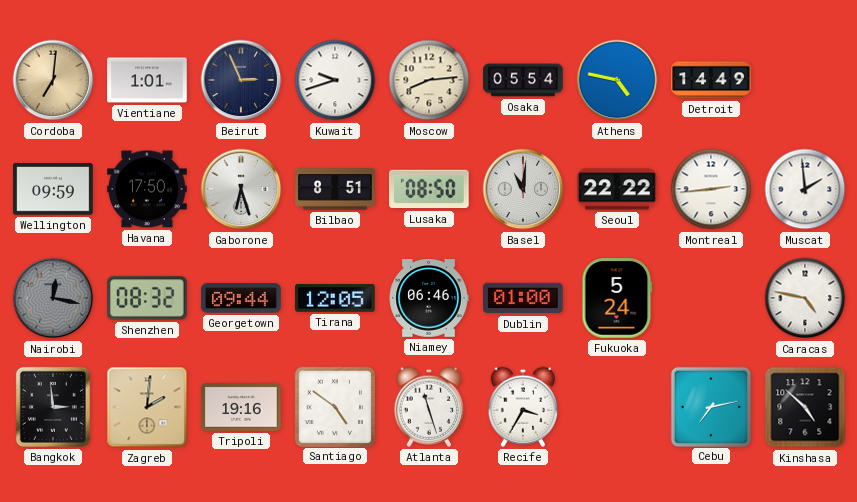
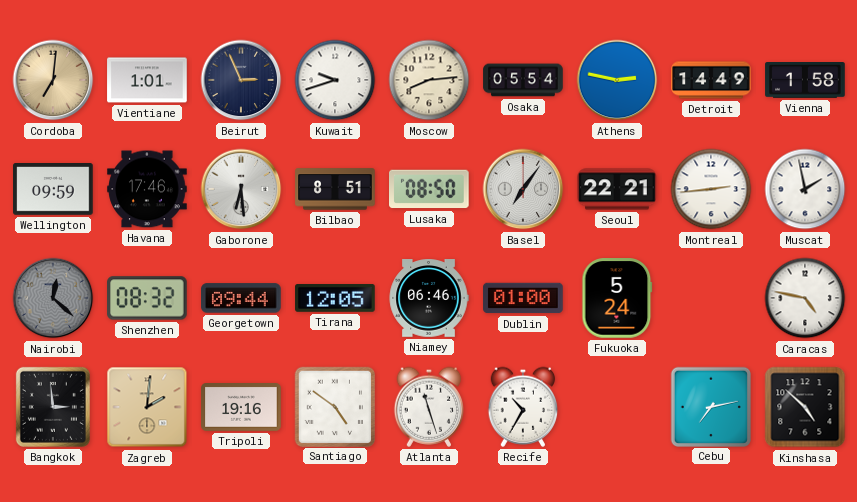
Athens: 4:47 -> 2:47 (617, 80)
Vienna: none -> 1:58 (805, 81)
Havana: 17:50 -> 17:46 (147, 189)
Gaborone: 6:27 -> 6:29 (241, 189)
Basel: 11:01 -> 7:06 (523, 189)
Seoul: 22:22 -> 22:21 (617, 189)
Muscat: 1:59 -> 1:58 (805, 189)
Nairobi: 12:17 -> 12:22 (53, 298)
Recife: 3:35 -> 10:35 (523, 407)
